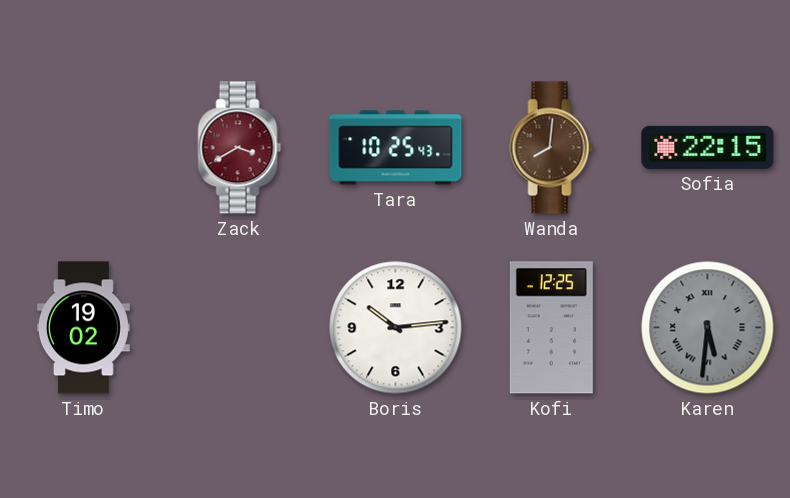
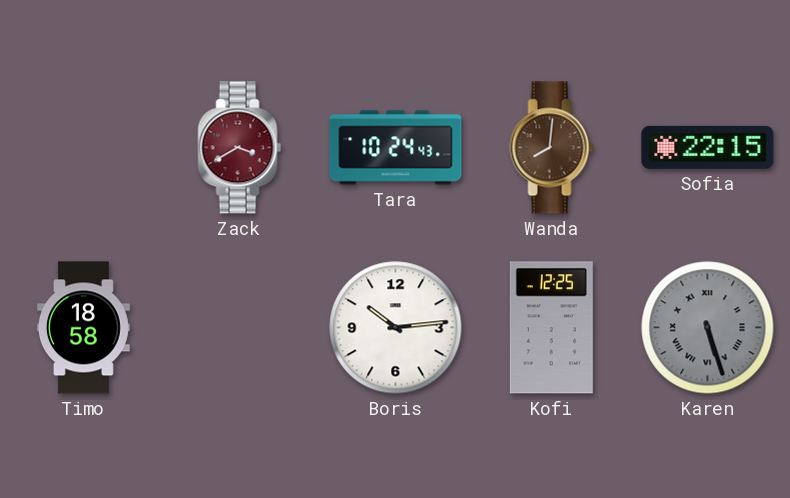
Tara: 10:25 -> 10:24 (396, 148)
Timo: 19:02 -> 18:58 (83, 328)
Karen: 5:31 -> 5:27 (708, 328)
